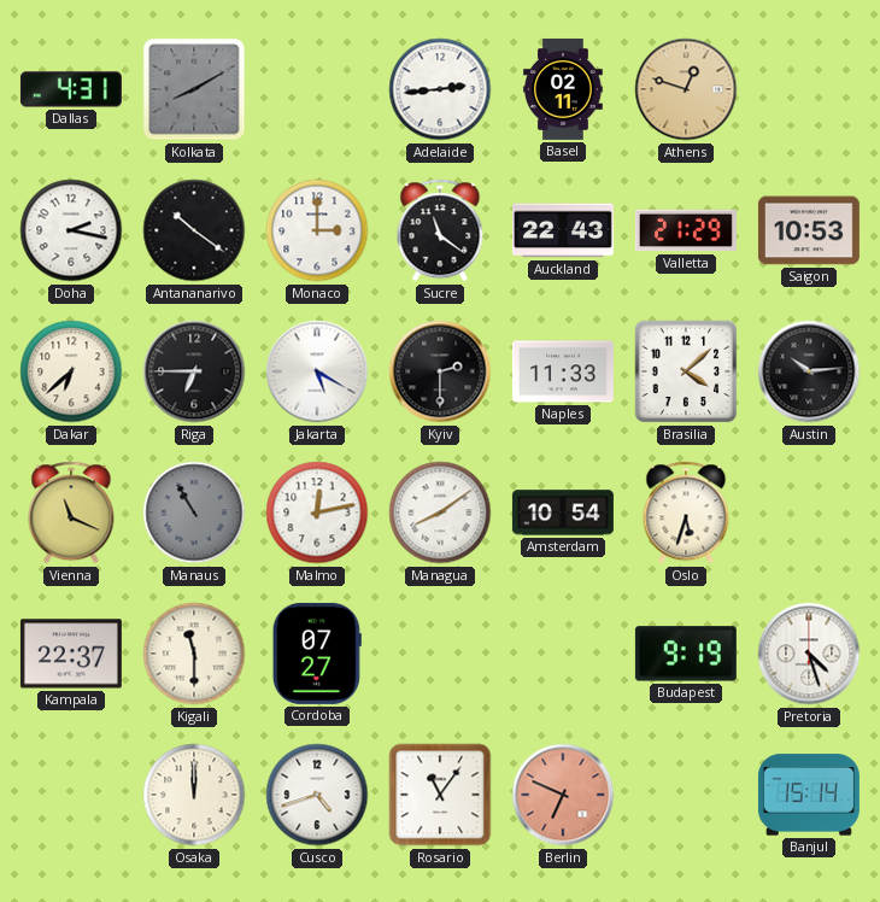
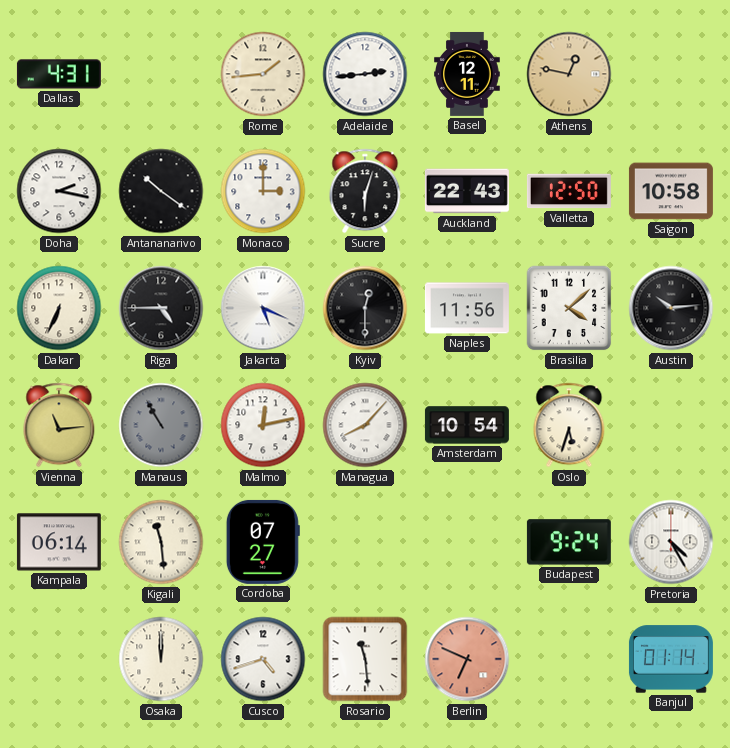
Kolkata: 8:10 -> none (194, 89)
Rome: none -> 1:44 (263, 74)
Basel: 02:11 -> 12:11 (467, 74)
Athens: 12:48 -> 12:47 (569, 74)
Sucre: 11:21 -> 6:03 (365, 191)
Valletta: 21:29 -> 12:50 (569, 191)
Saigon: 10:53 -> 10:58 (671, 191)
Dakar: 6:38 -> 6:34 (59, 308)
Riga: 6:45 -> 4:45 (161, 308)
Jakarta: 5:20 -> 5:19 (263, 308)
Kyiv: 2:30 -> 12:30 (365, 308)
Naples: 11:33 -> 11:56 (467, 308)
Vienna: 11:19 -> 11:14 (59, 425)
Managua: 8:09 -> 8:07 (365, 425)
Kampala: 22:37 -> 06:14 (59, 542)
Kigali: 11:30 -> 11:29 (161, 542)
Budapest: 9:19 -> 9:24 (569, 542)
Pretoria: 4:27 -> 4:25 (671, 542)
Rosario: 11:06 -> 11:29 (365, 659)
Banjul: 15:14 -> 01:14 (671, 659)
